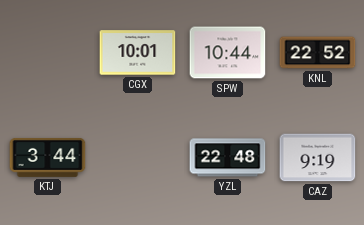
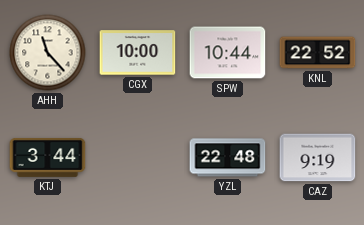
AHH: none -> 11:23 (48, 53)
CGX: 10:01 -> 10:00 (138, 53)
